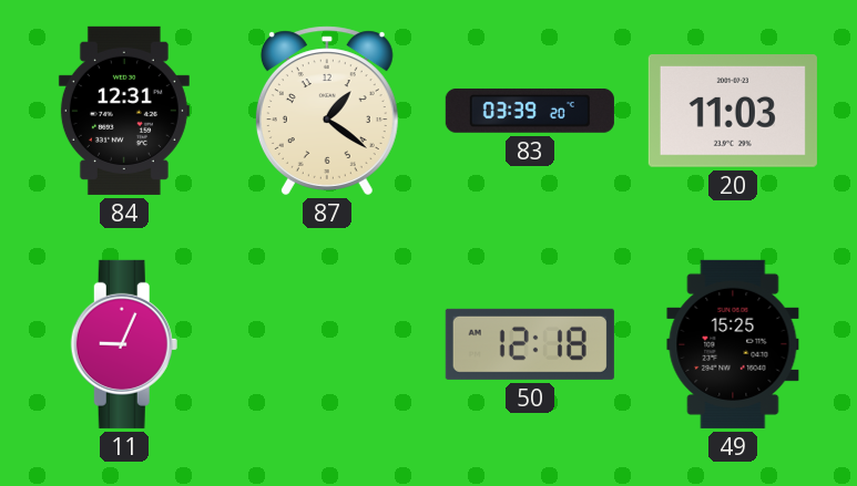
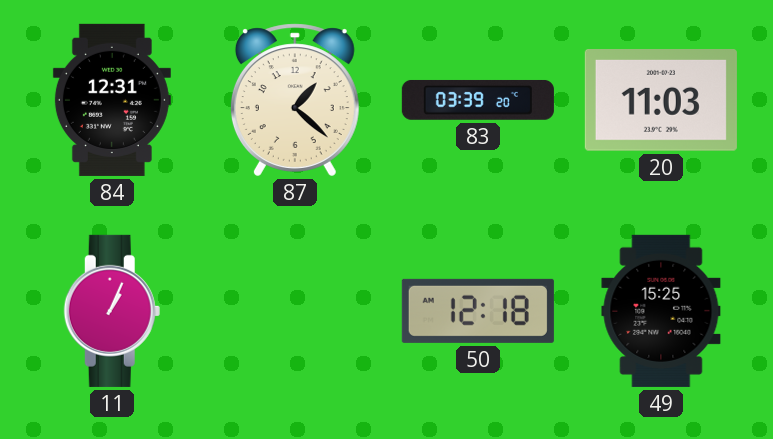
87: 1:21 -> 1:22 (295, 100)
11: 9:04 -> 1:04 (112, 311)
